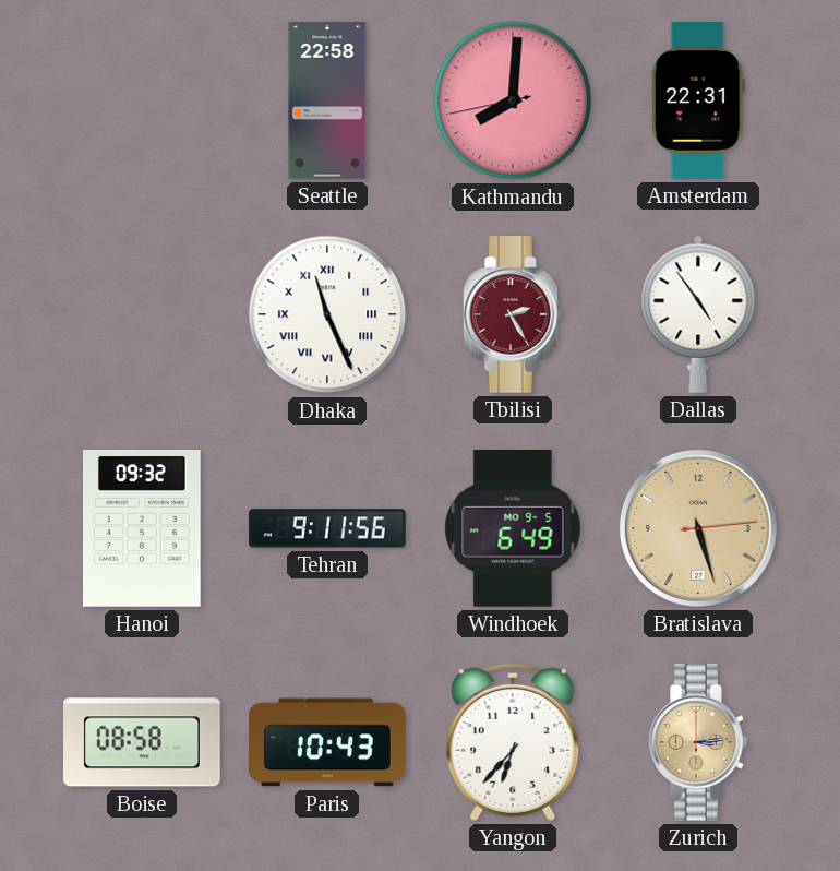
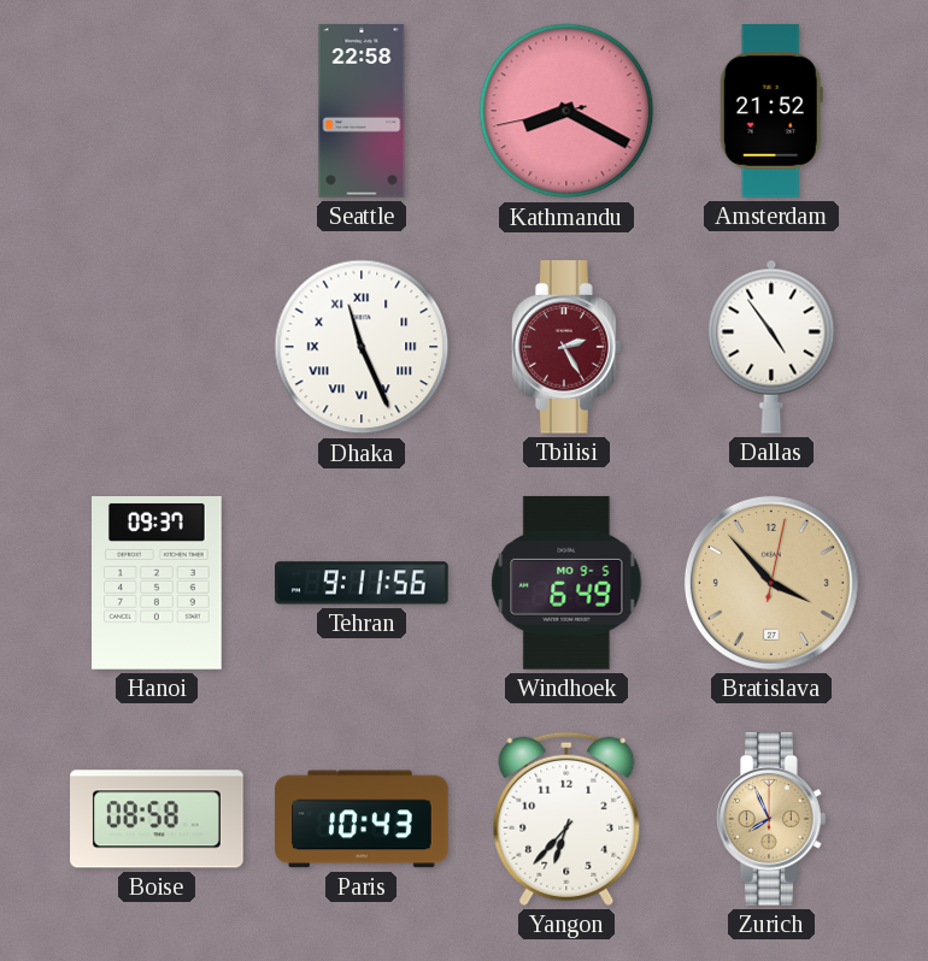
Kathmandu: 8:00 -> 8:19 (566, 111)
Amsterdam: 22:31 -> 21:52 (771, 111)
Hanoi: 09:32 -> 09:37 (158, 584)
Bratislava: 5:27 -> 3:53 (771, 583)
Zurich: 3:14 -> 7:56 (773, 819)
